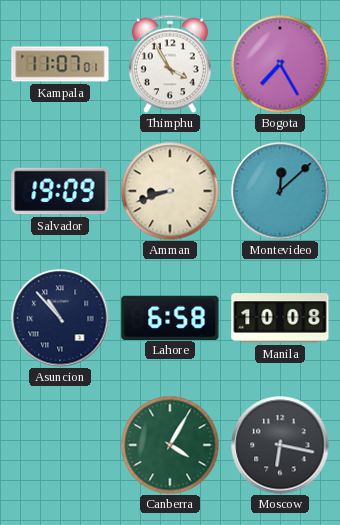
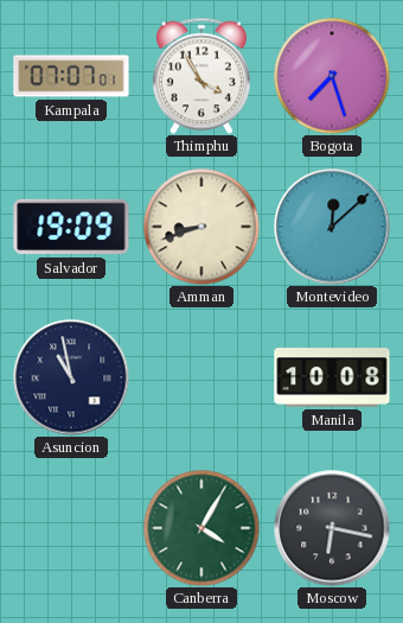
Kampala: 11:07 -> 07:07 (71, 76)
Bogota: 7:25 -> 7:27 (332, 76)
Asuncion: 10:53 -> 10:58 (71, 377)
Lahore: 6:58 -> none (170, 317)
